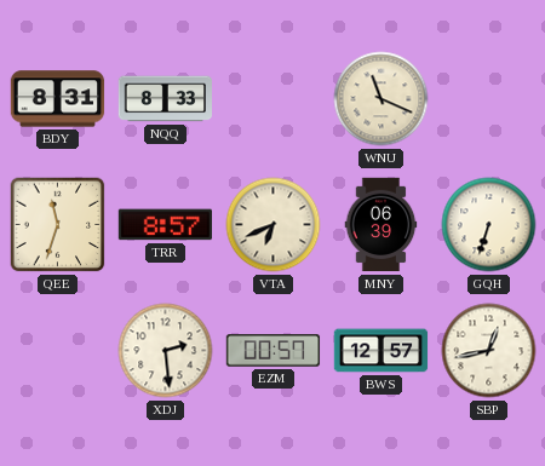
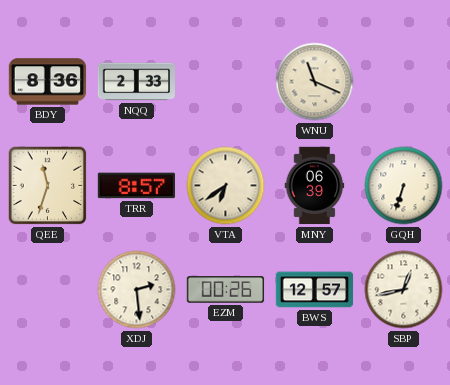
BDY: 8:31 -> 8:36 (48, 82)
NQQ: 8:33 -> 2:33 (136, 82)
VTA: 6:41 -> 6:39 (226, 186)
EZM: 00:57 -> 00:26 (226, 290)
